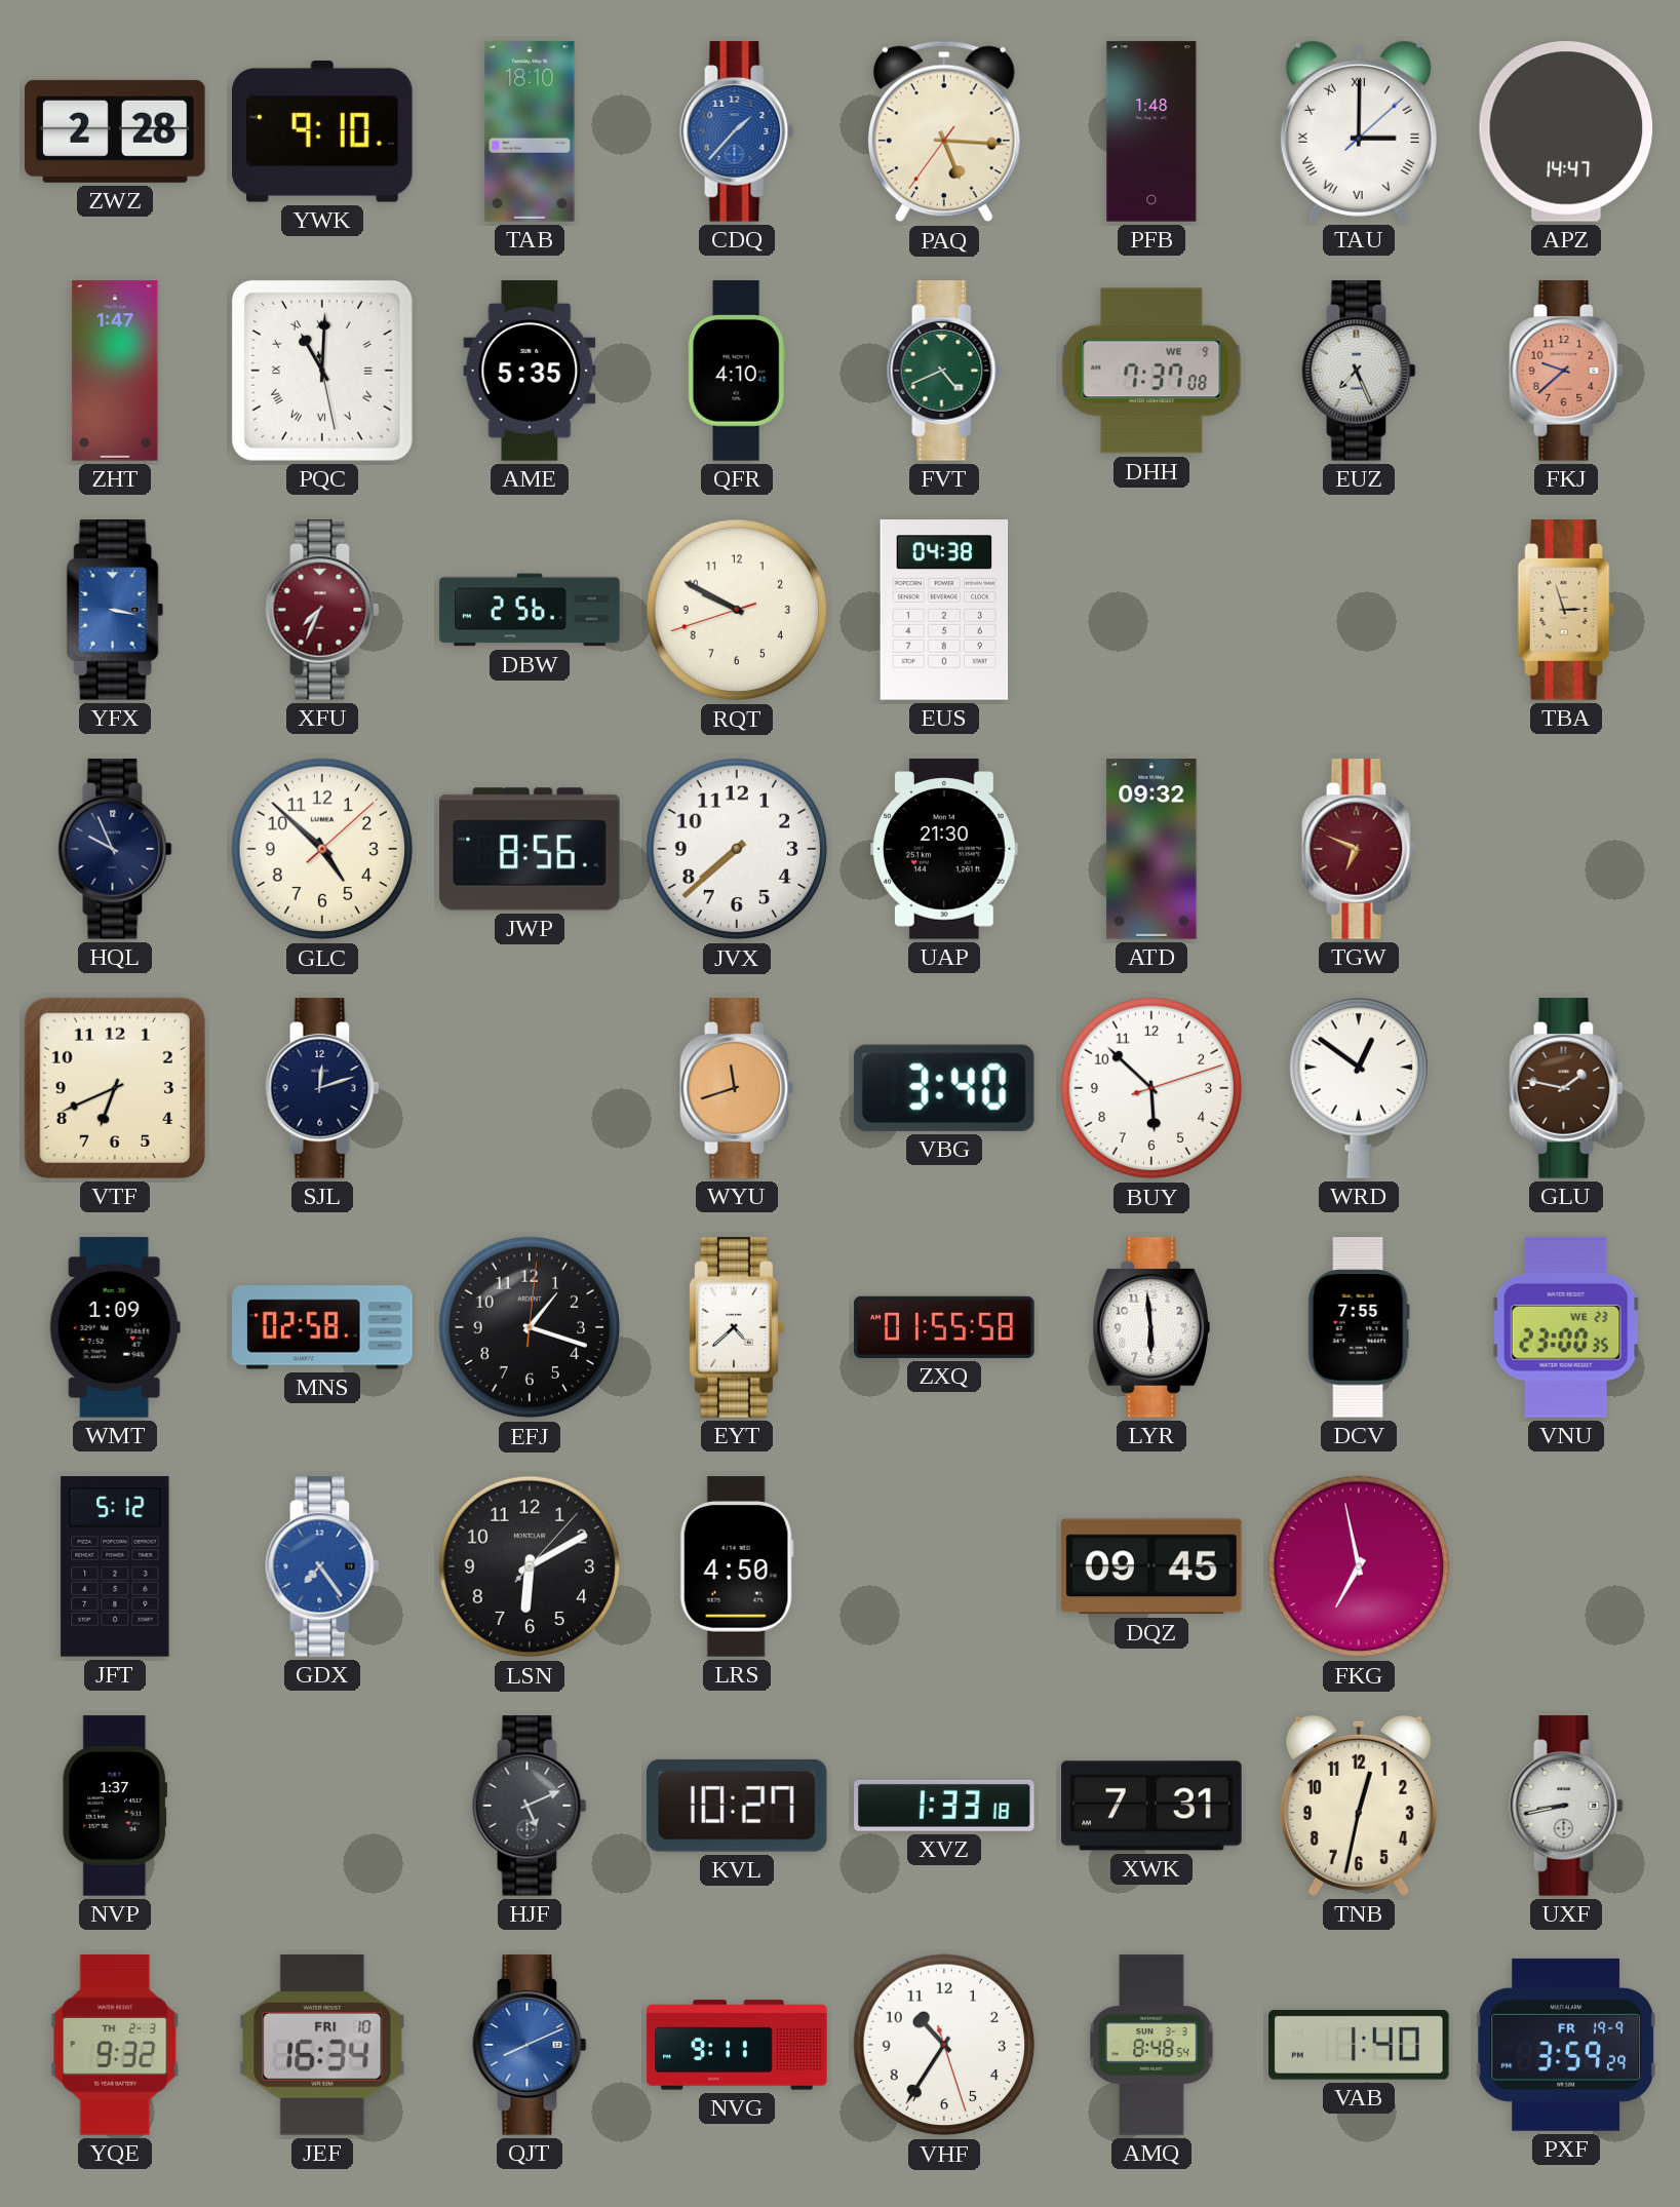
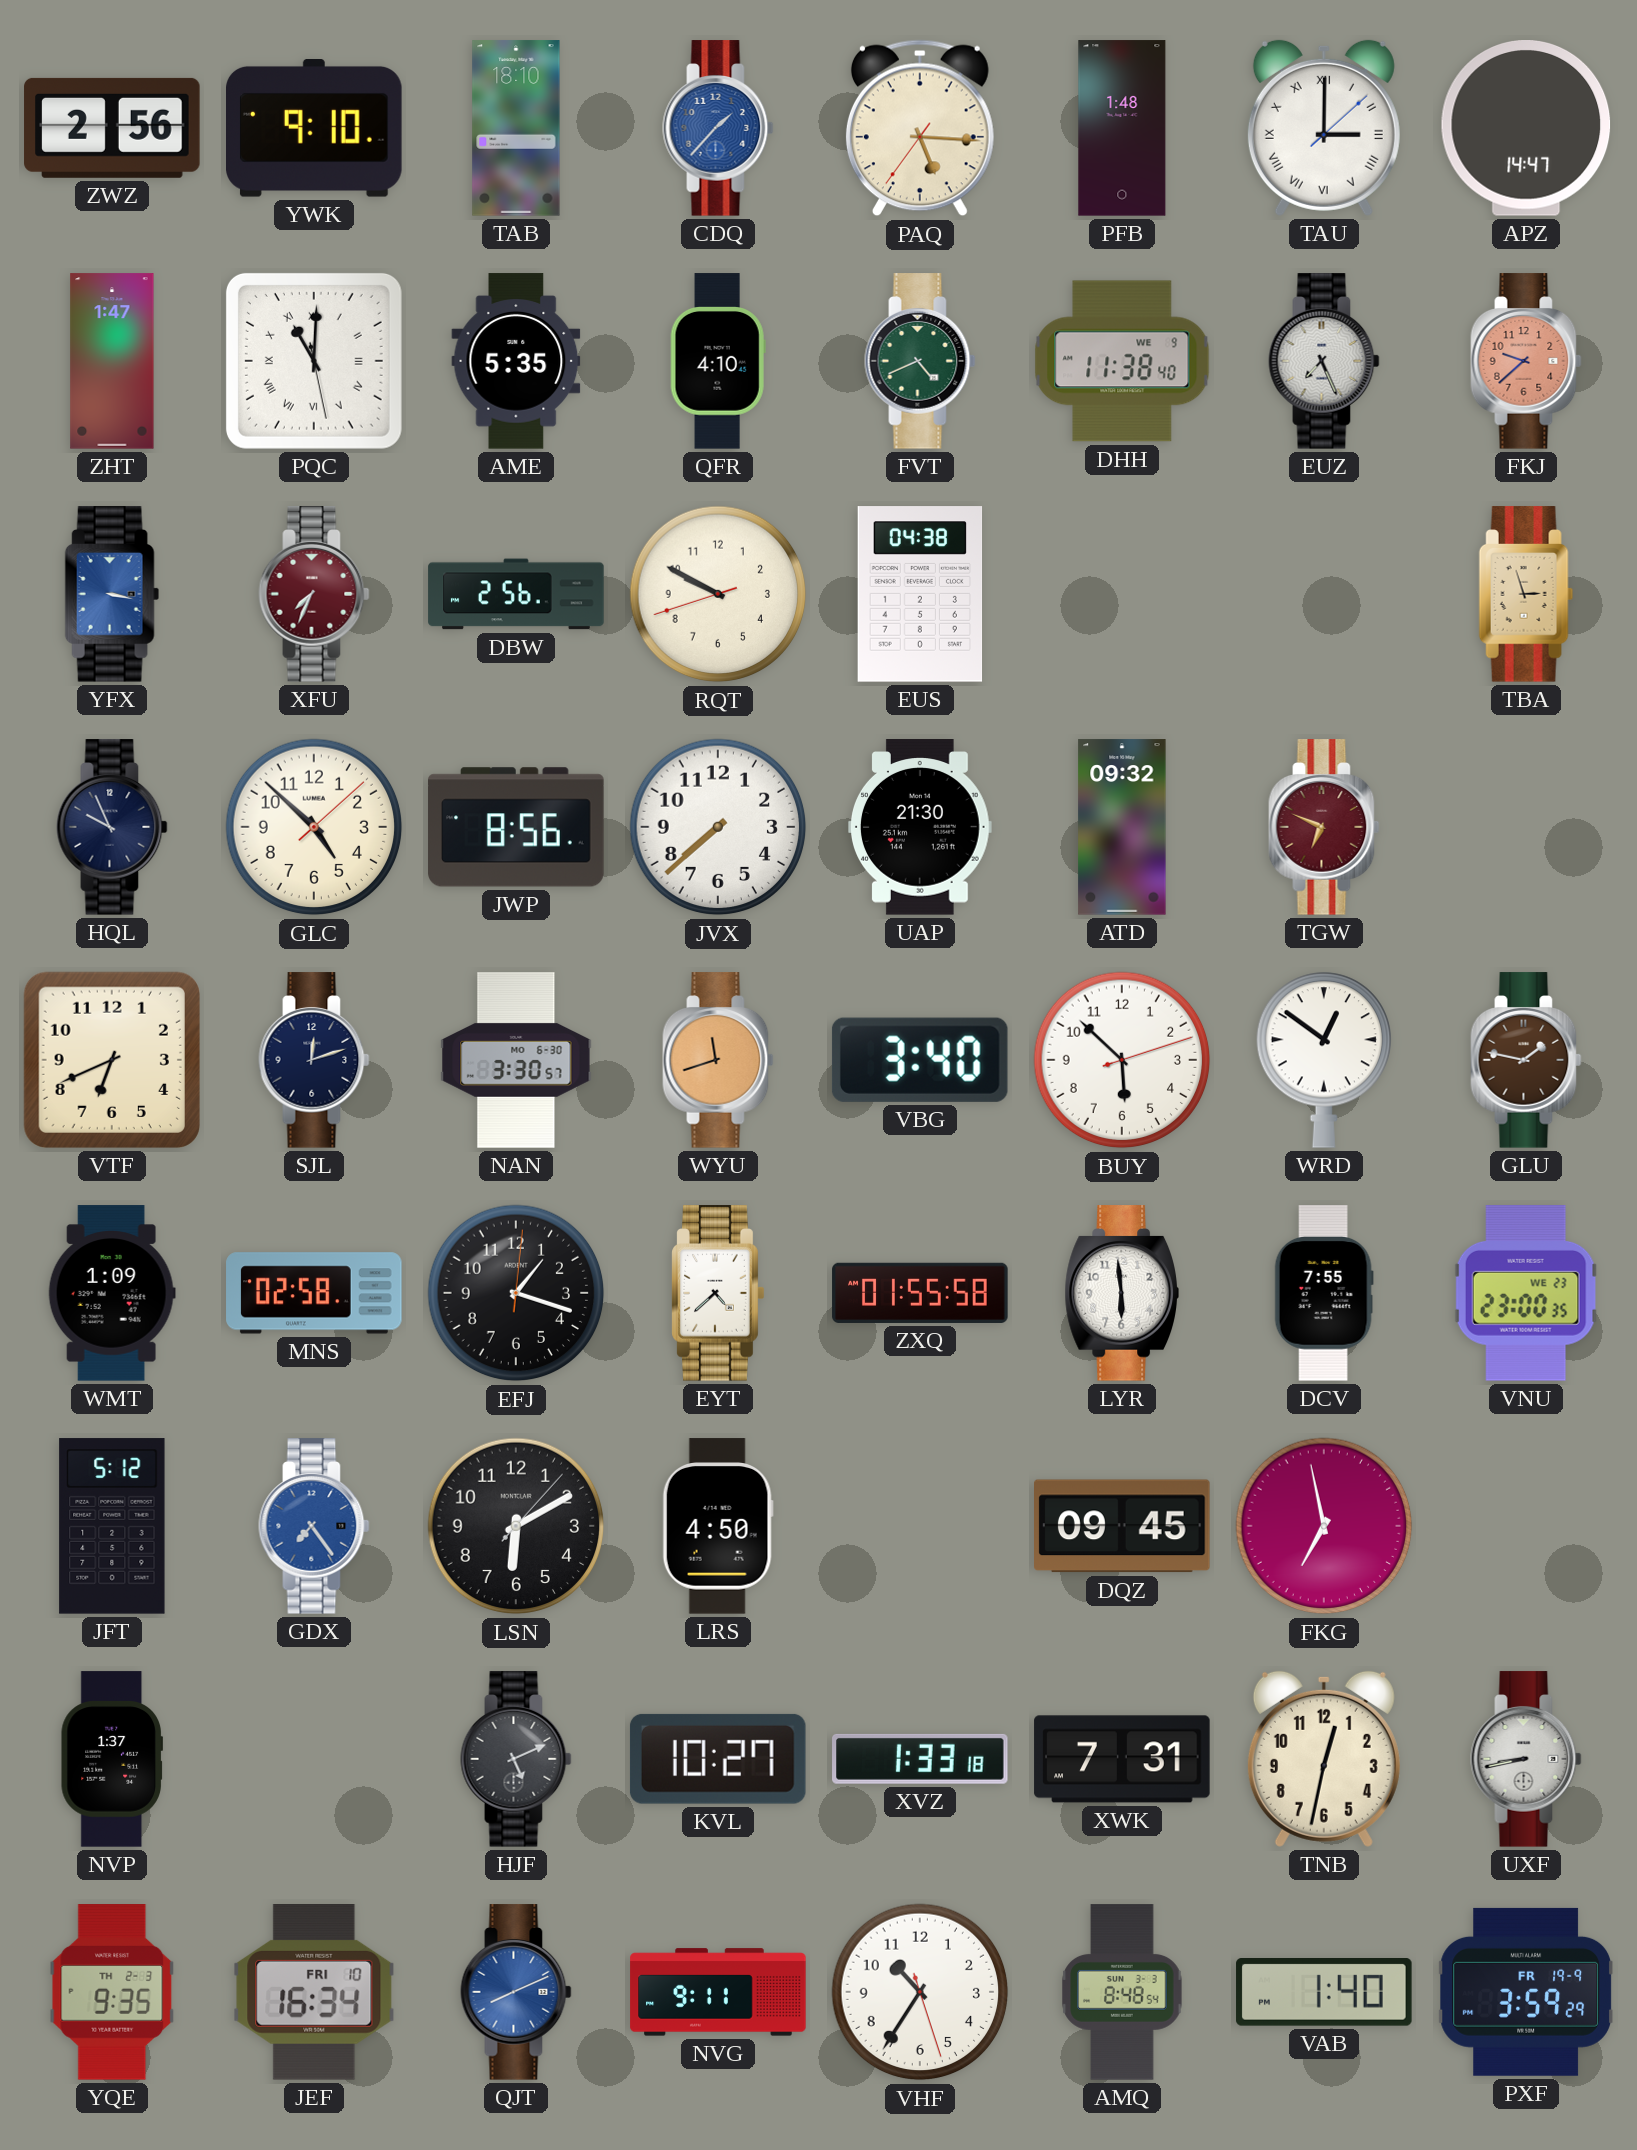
ZWZ: 2:28 -> 2:56 (112, 128)
DHH: 7:37 -> 11:38 (1122, 361)
NAN: none -> 3:30 (516, 1060)
YQE: 9:32 -> 9:35 (112, 1992)
